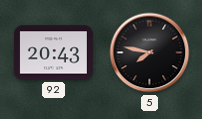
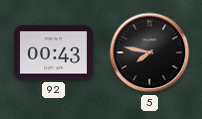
92: 20:43 -> 00:43 (53, 53)
